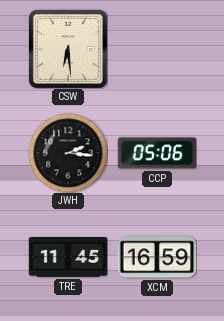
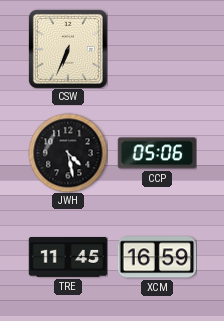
CSW: 6:29 -> 6:34 (68, 49)
JWH: 2:16 -> 4:28 (68, 153)
